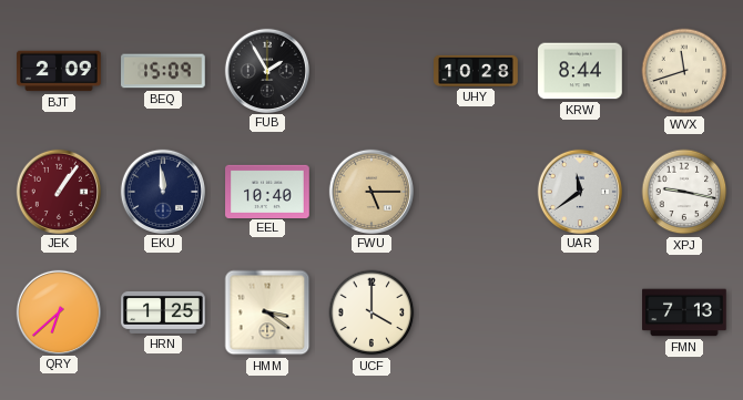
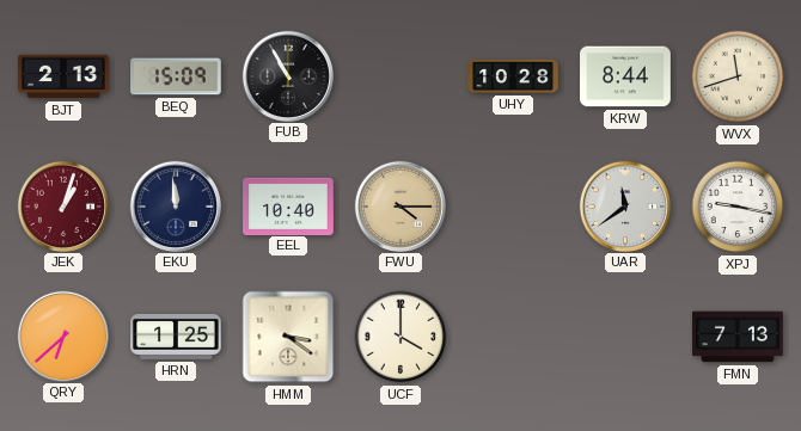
BJT: 2:09 -> 2:13 (63, 76)
FUB: 1:55 -> 10:55 (287, 75)
JEK: 1:06 -> 1:03 (62, 205)
FWU: 5:15 -> 4:15 (399, 205)
